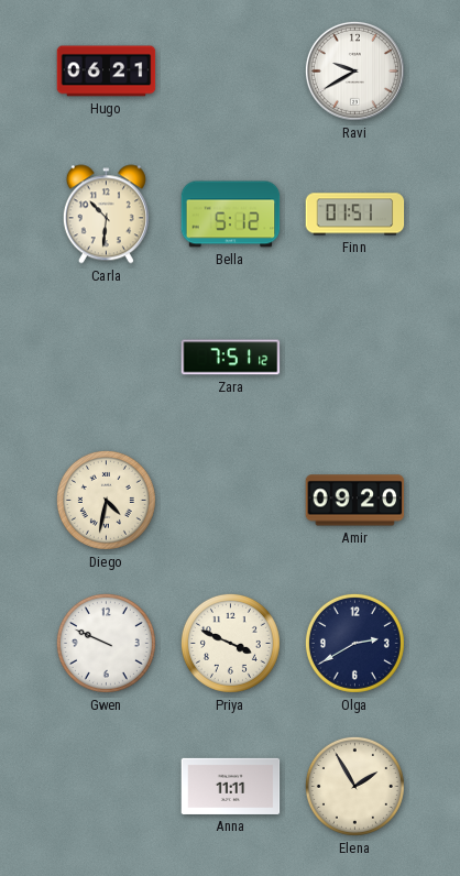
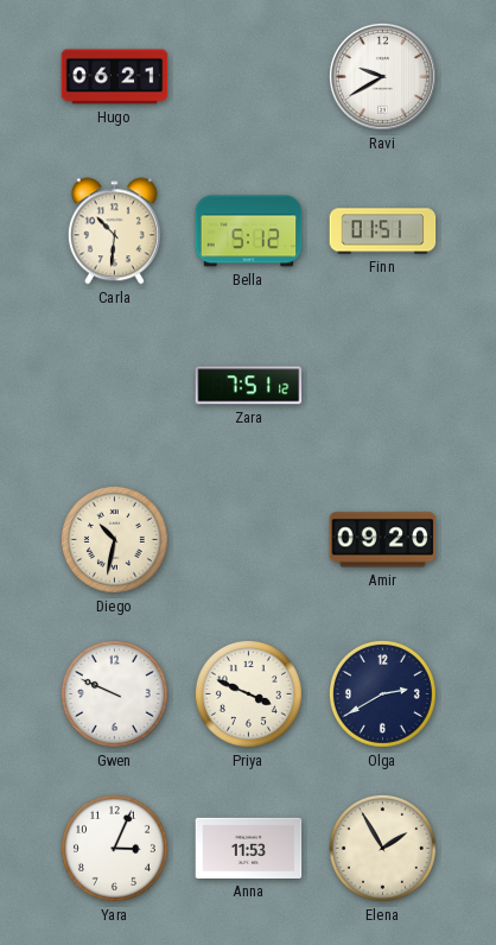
Diego: 4:32 -> 10:32 (114, 539)
Yara: none -> 3:04 (114, 848)
Anna: 11:11 -> 11:53 (249, 848)
